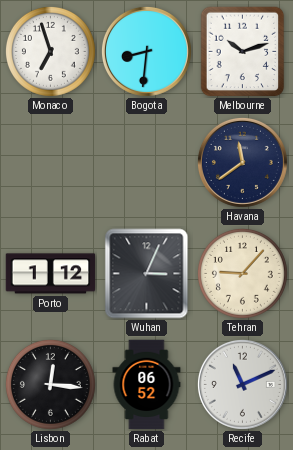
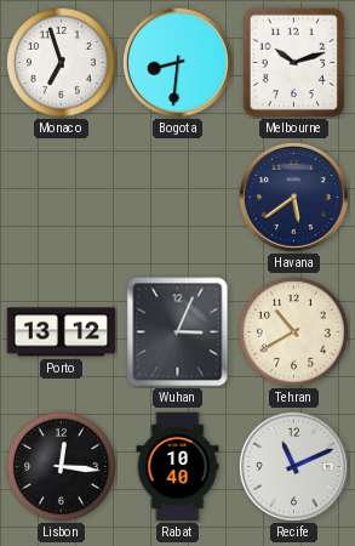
Havana: 11:39 -> 5:39 (293, 197)
Porto: 1:12 -> 13:12 (62, 332)
Tehran: 9:07 -> 10:40 (293, 331)
Rabat: 06:52 -> 10:40 (178, 467)
